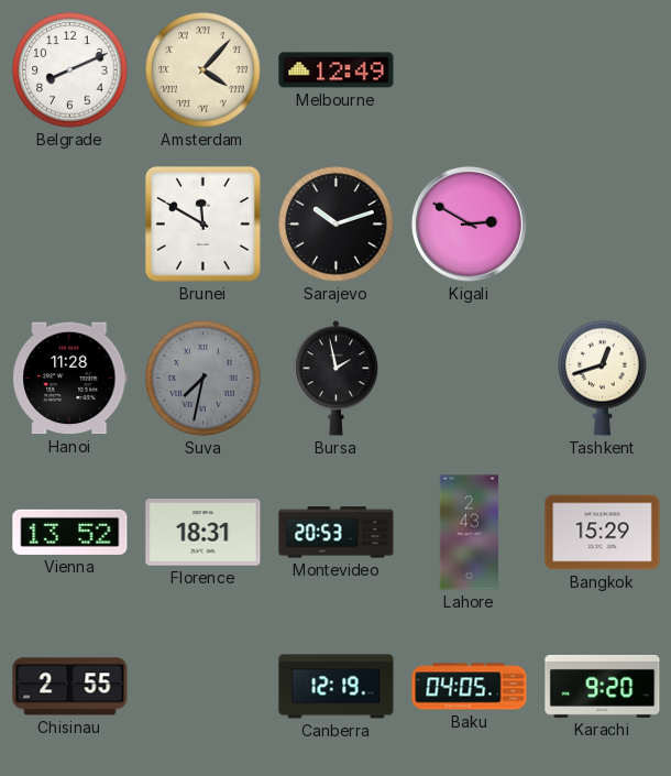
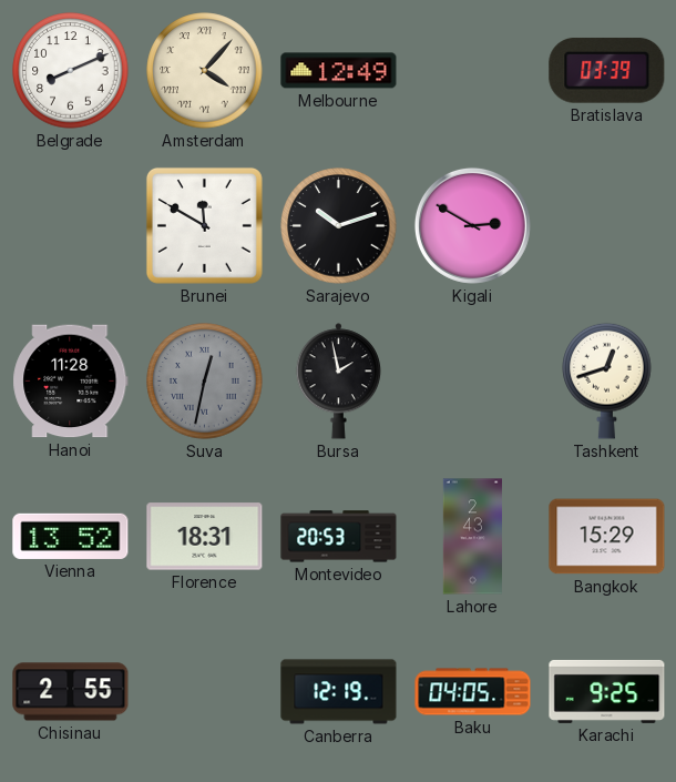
Bratislava: none -> 03:39 (607, 70)
Suva: 7:32 -> 12:32 (205, 382)
Karachi: 9:20 -> 9:25 (607, 691)
